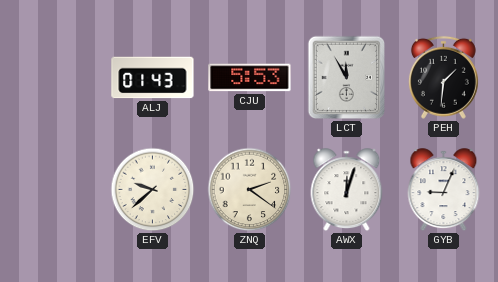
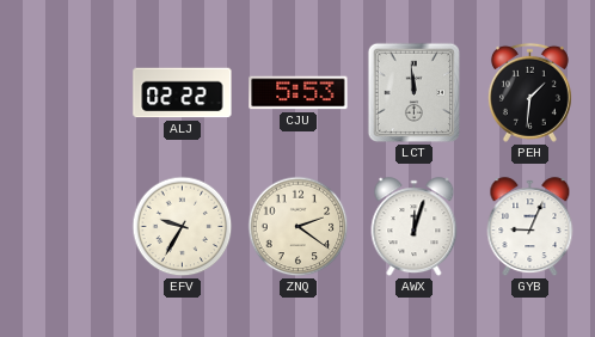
ALJ: 01:43 -> 02:22 (183, 93)
LCT: 11:55 -> 11:59 (415, 93)
EFV: 9:38 -> 9:35 (183, 227)
